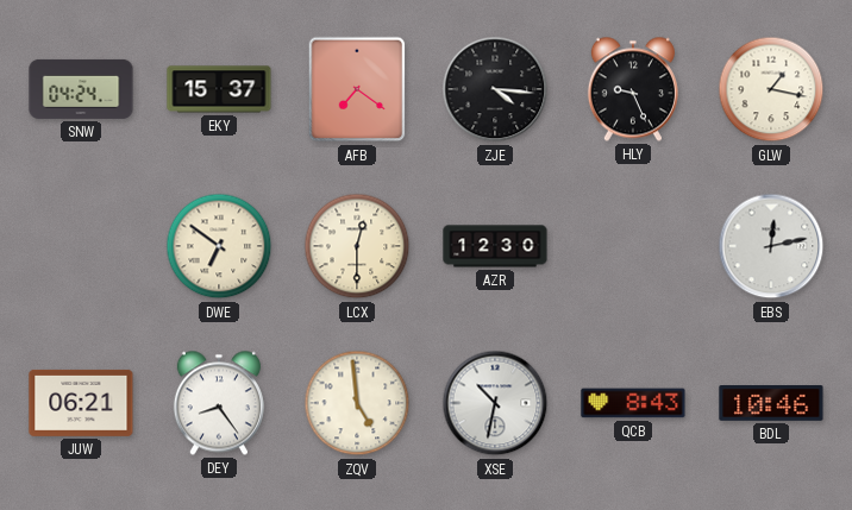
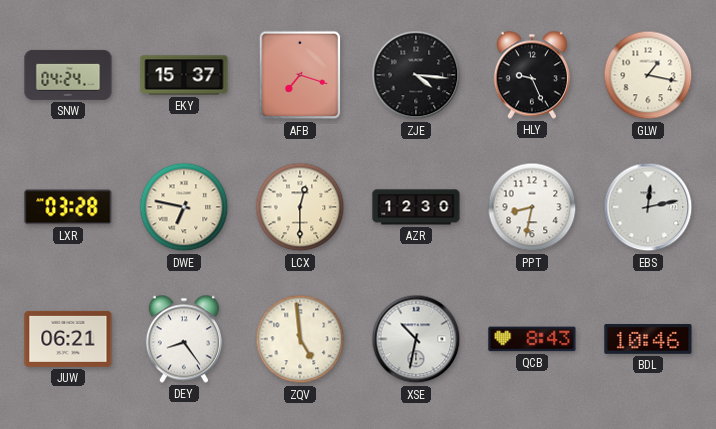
AFB: 7:21 -> 7:18 (300, 75)
LXR: none -> 03:28 (68, 207)
DWE: 6:51 -> 6:47 (184, 207)
PPT: none -> 8:32 (532, 207)
